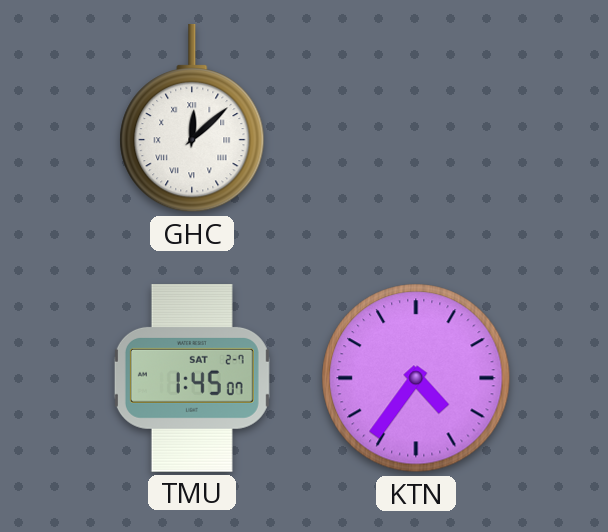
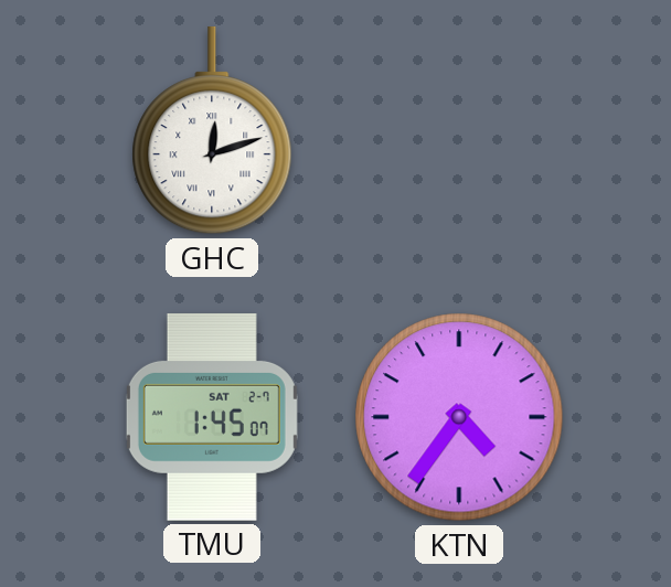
GHC: 12:08 -> 12:12 (212, 130)
